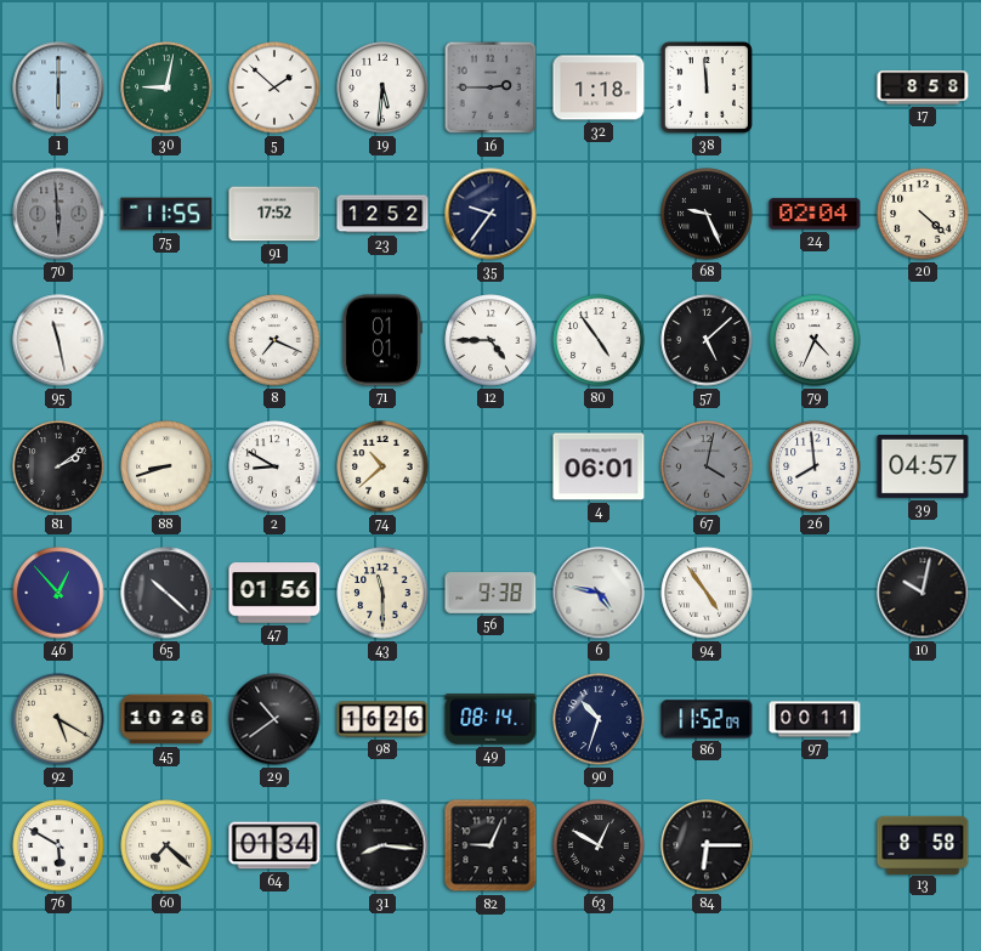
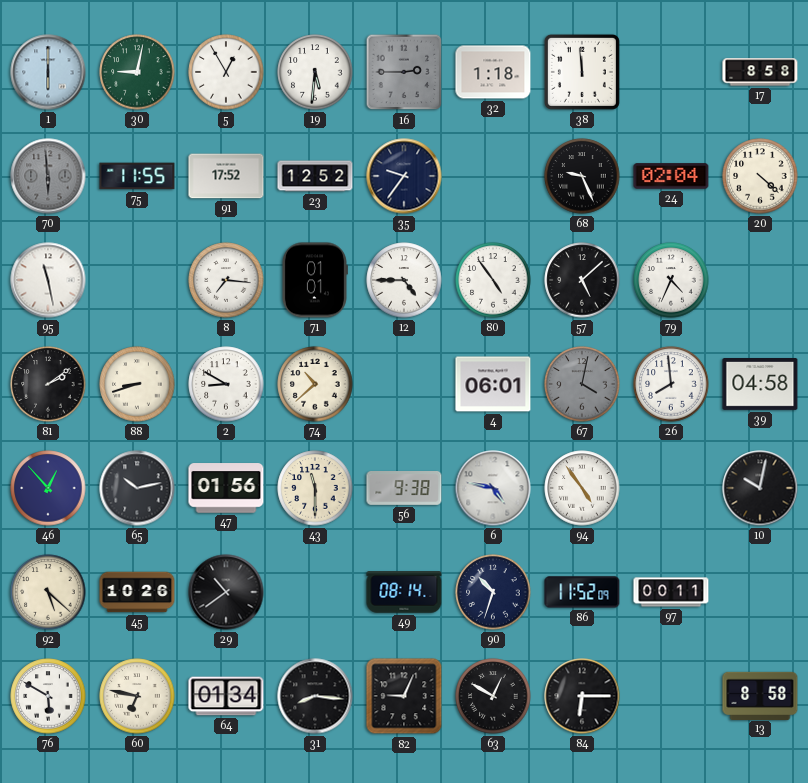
5: 1:52 -> 12:55 (226, 72)
8: 7:19 -> 7:16 (226, 280)
39: 04:57 -> 04:58 (760, 385)
65: 10:22 -> 10:13 (137, 488)
92: 5:20 -> 5:22 (48, 592)
98: 16:26 -> none (382, 719)
60: 7:22 -> 6:47 (137, 696)
